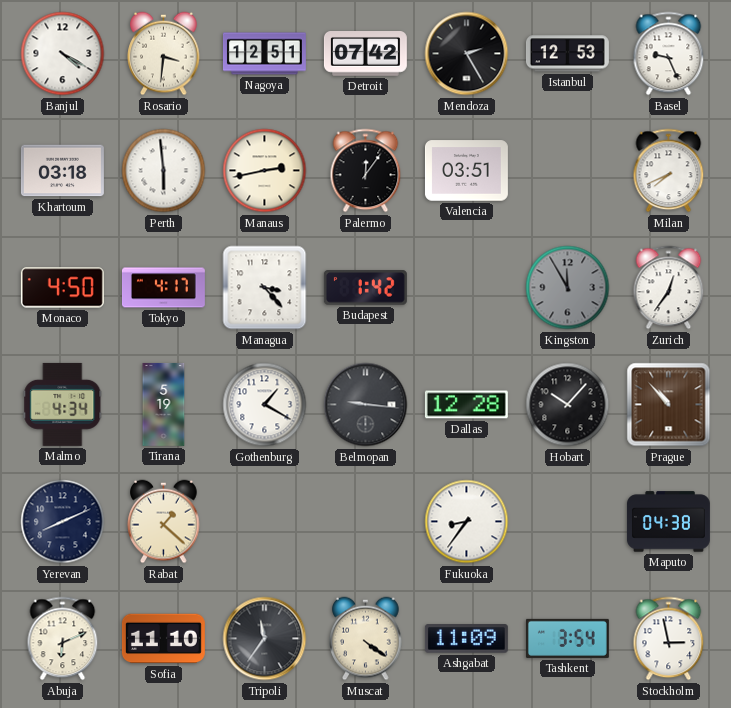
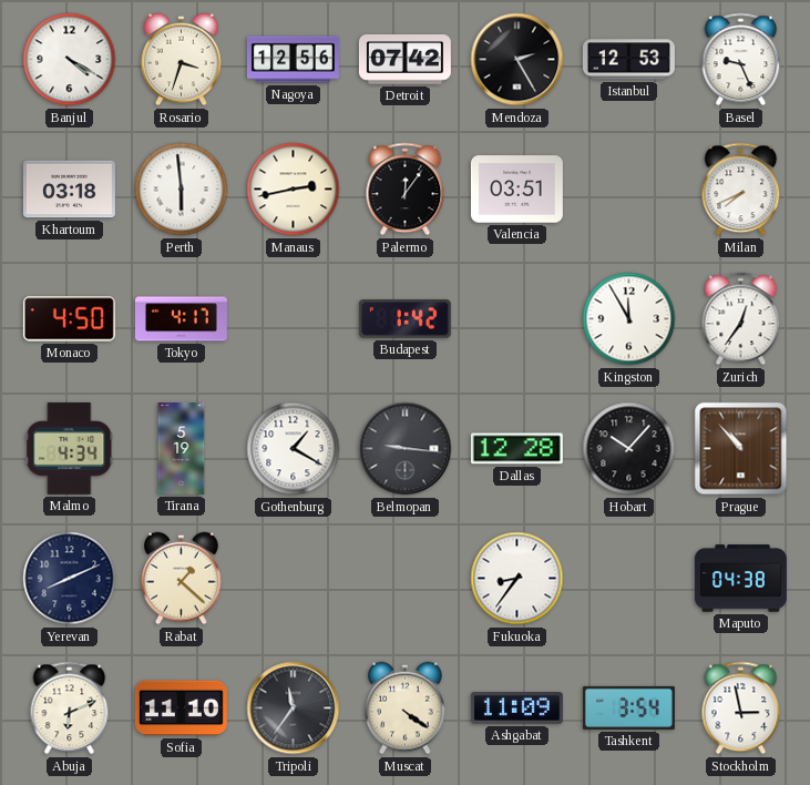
Rosario: 3:31 -> 3:33 (182, 60)
Nagoya: 12:51 -> 12:56 (293, 60)
Managua: 3:23 -> none (265, 288)
Kingston dial: grey -> white (629, 319)
